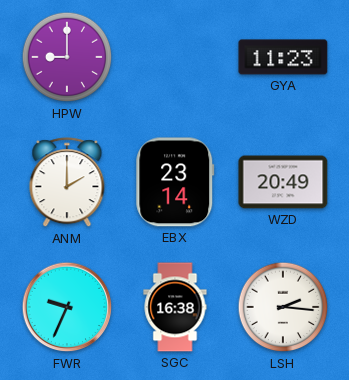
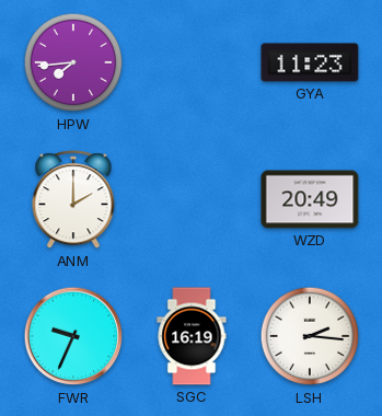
HPW: 9:00 -> 7:44 (73, 62)
EBX: 23:14 -> none (175, 182)
SGC: 16:38 -> 16:19 (192, 336)
